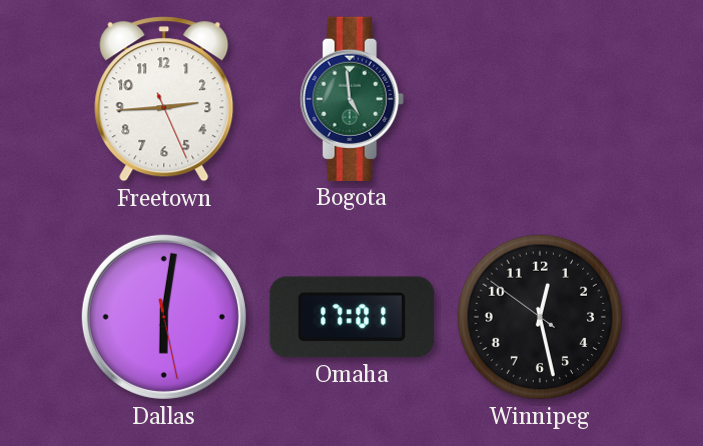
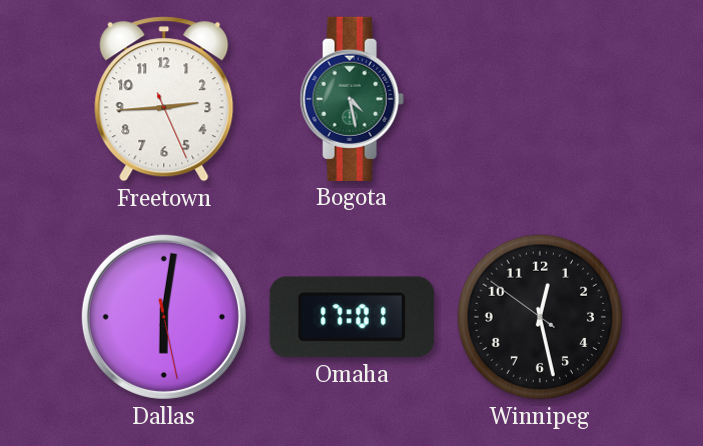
Bogota: 4:59 -> 4:28 (352, 99)
